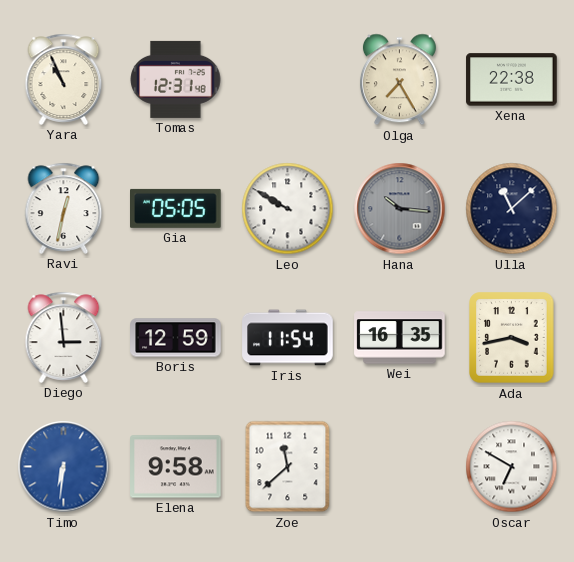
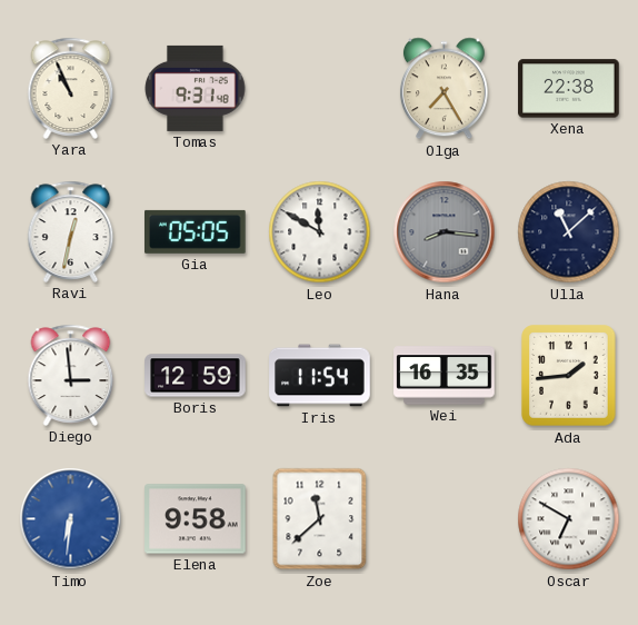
Tomas: 12:31 -> 9:31 (196, 88)
Leo: 9:50 -> 11:50 (320, 232)
Hana: 10:16 -> 8:16 (445, 232)
Ada: 3:43 -> 1:44 (569, 376)
